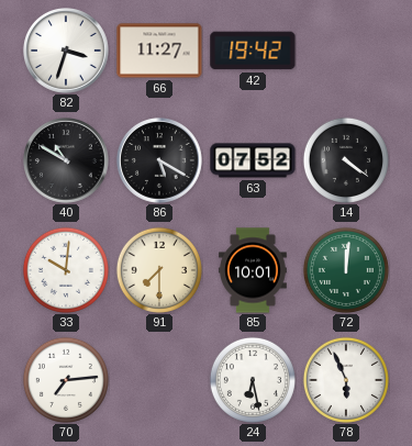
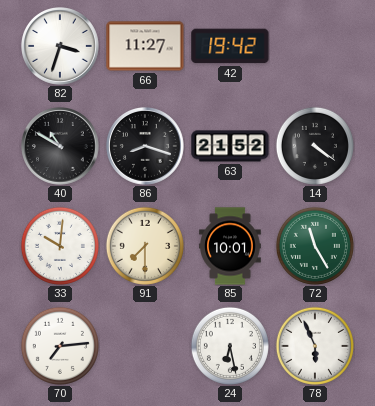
86: 5:20 -> 8:18 (146, 147)
63: 07:52 -> 21:52 (230, 146)
72: 12:01 -> 11:25 (315, 246)
